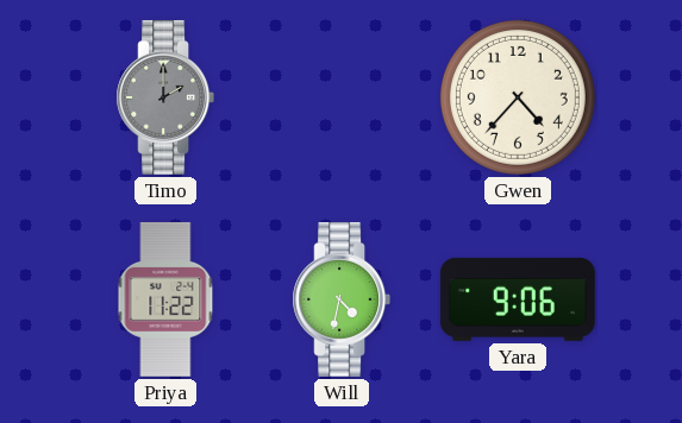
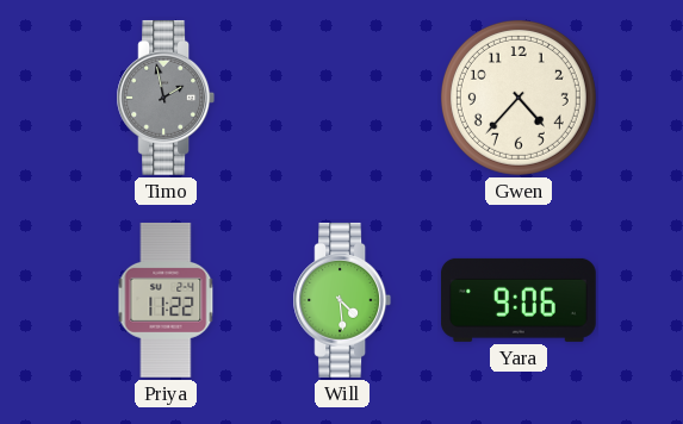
Timo: 2:00 -> 1:58 (166, 98)
Will: 4:32 -> 4:29 (342, 300)
